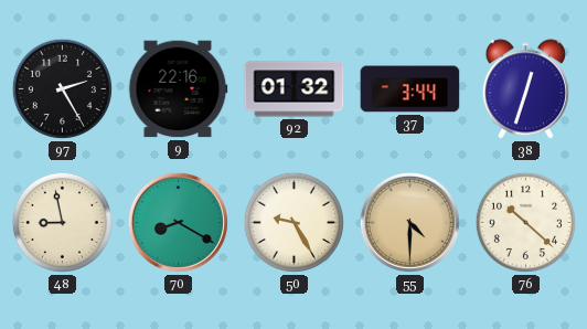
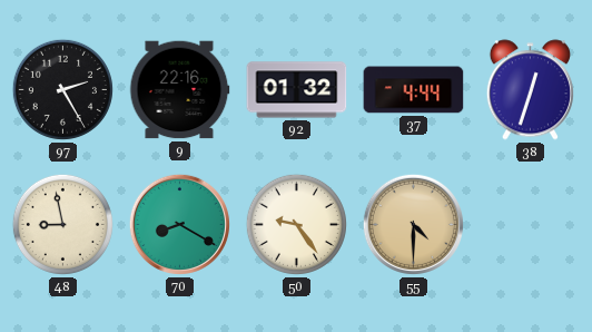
37: 3:44 -> 4:44 (414, 90)
50: 9:25 -> 9:24 (296, 224)
76: 10:22 -> none (525, 222)
